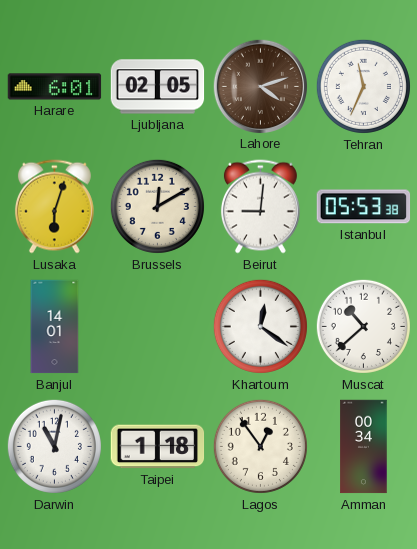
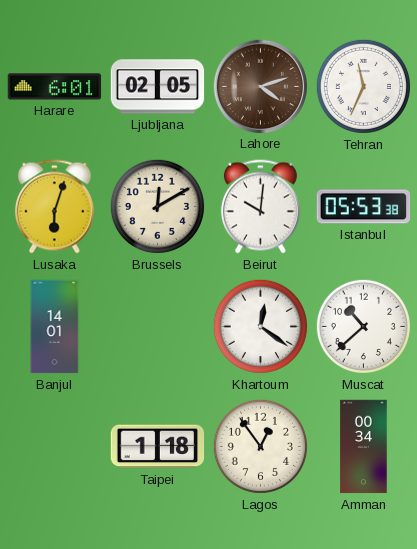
Beirut: 9:01 -> 10:01 (260, 207)
Darwin: 11:02 -> none (54, 446)
